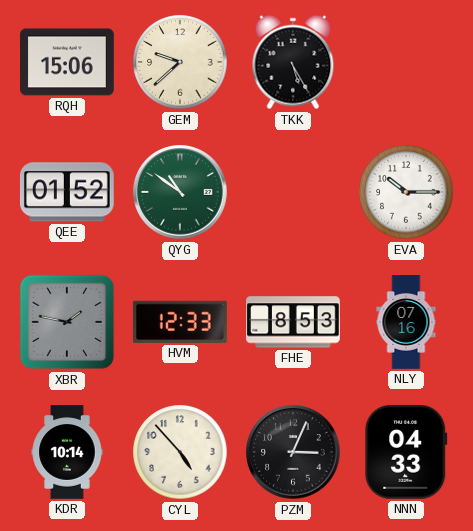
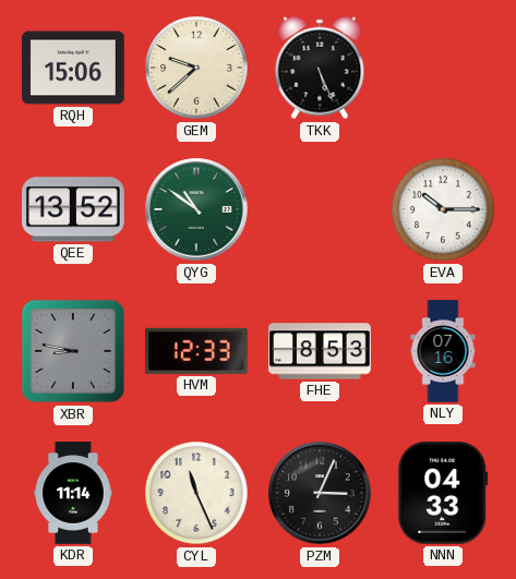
TKK: 5:25 -> 5:26 (320, 68)
QEE: 01:52 -> 13:52 (73, 209)
XBR: 1:47 -> 8:47 (73, 351)
KDR: 10:14 -> 11:14 (73, 493)
CYL: 4:53 -> 11:26 (196, 493)
